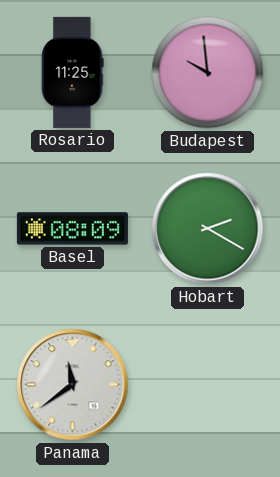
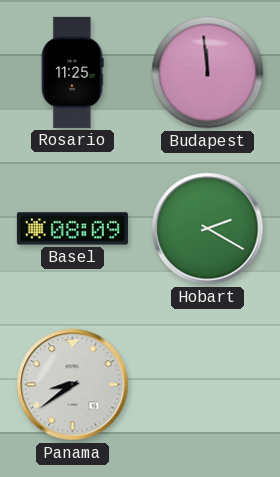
Budapest: 9:59 -> 11:59 (208, 73)
Panama: 11:39 -> 8:39 (73, 385)
